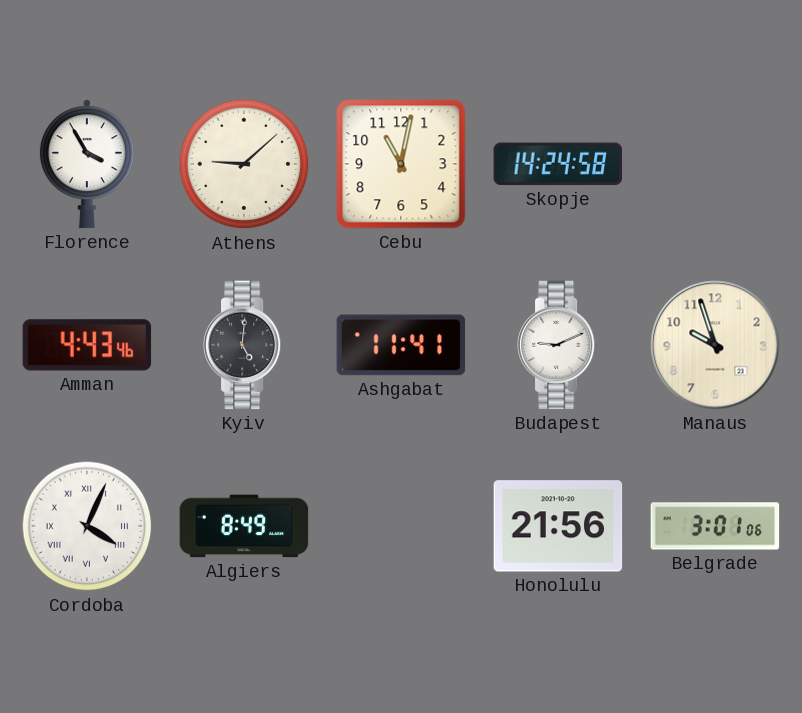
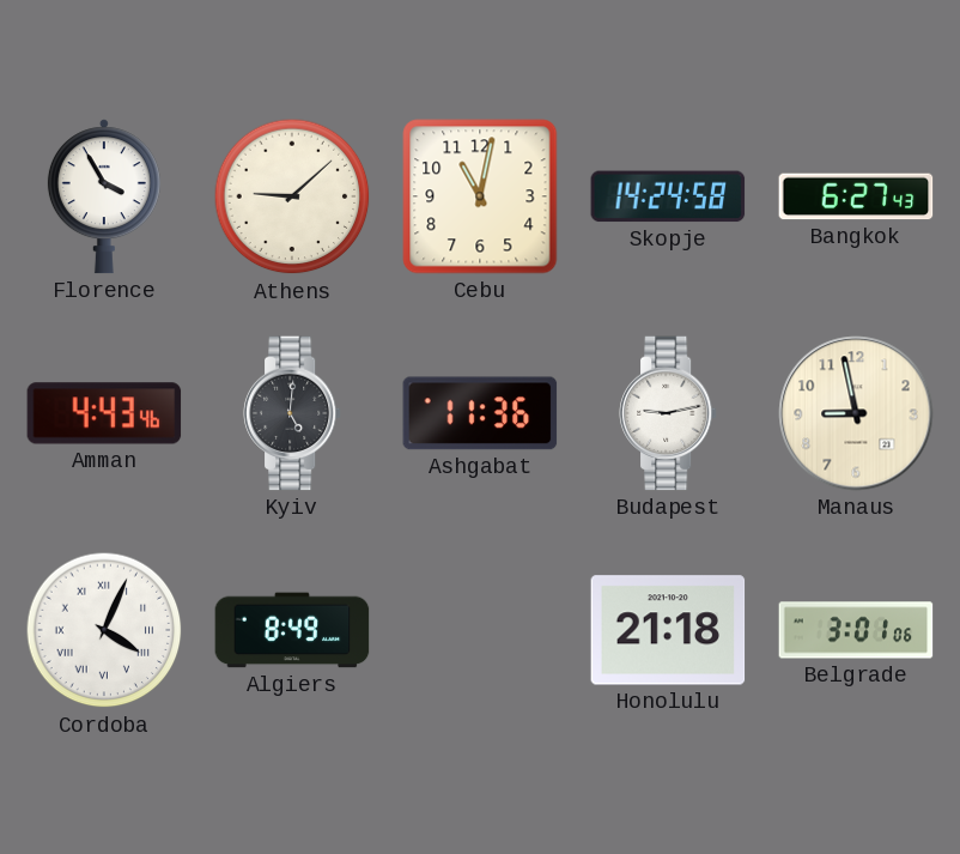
Bangkok: none -> 6:27 (856, 196)
Ashgabat: 11:41 -> 11:36 (480, 413)
Budapest: 9:11 -> 9:13 (668, 413)
Manaus: 9:57 -> 8:58 (856, 413)
Honolulu: 21:56 -> 21:18 (668, 630)
